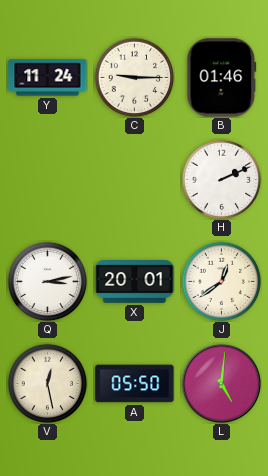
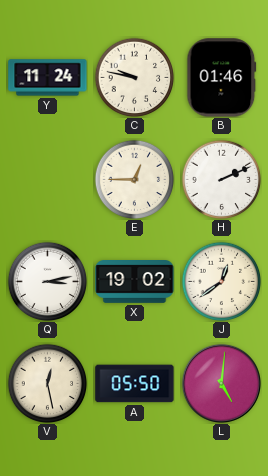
C: 9:15 -> 9:47 (134, 77)
E: none -> 12:45 (134, 179)
X: 20:01 -> 19:02 (135, 282)
